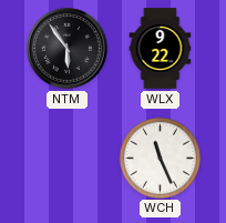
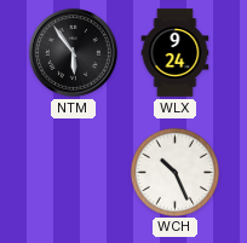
WLX: 9:22 -> 9:24 (176, 53)
WCH: 11:26 -> 10:26 (174, 172)
